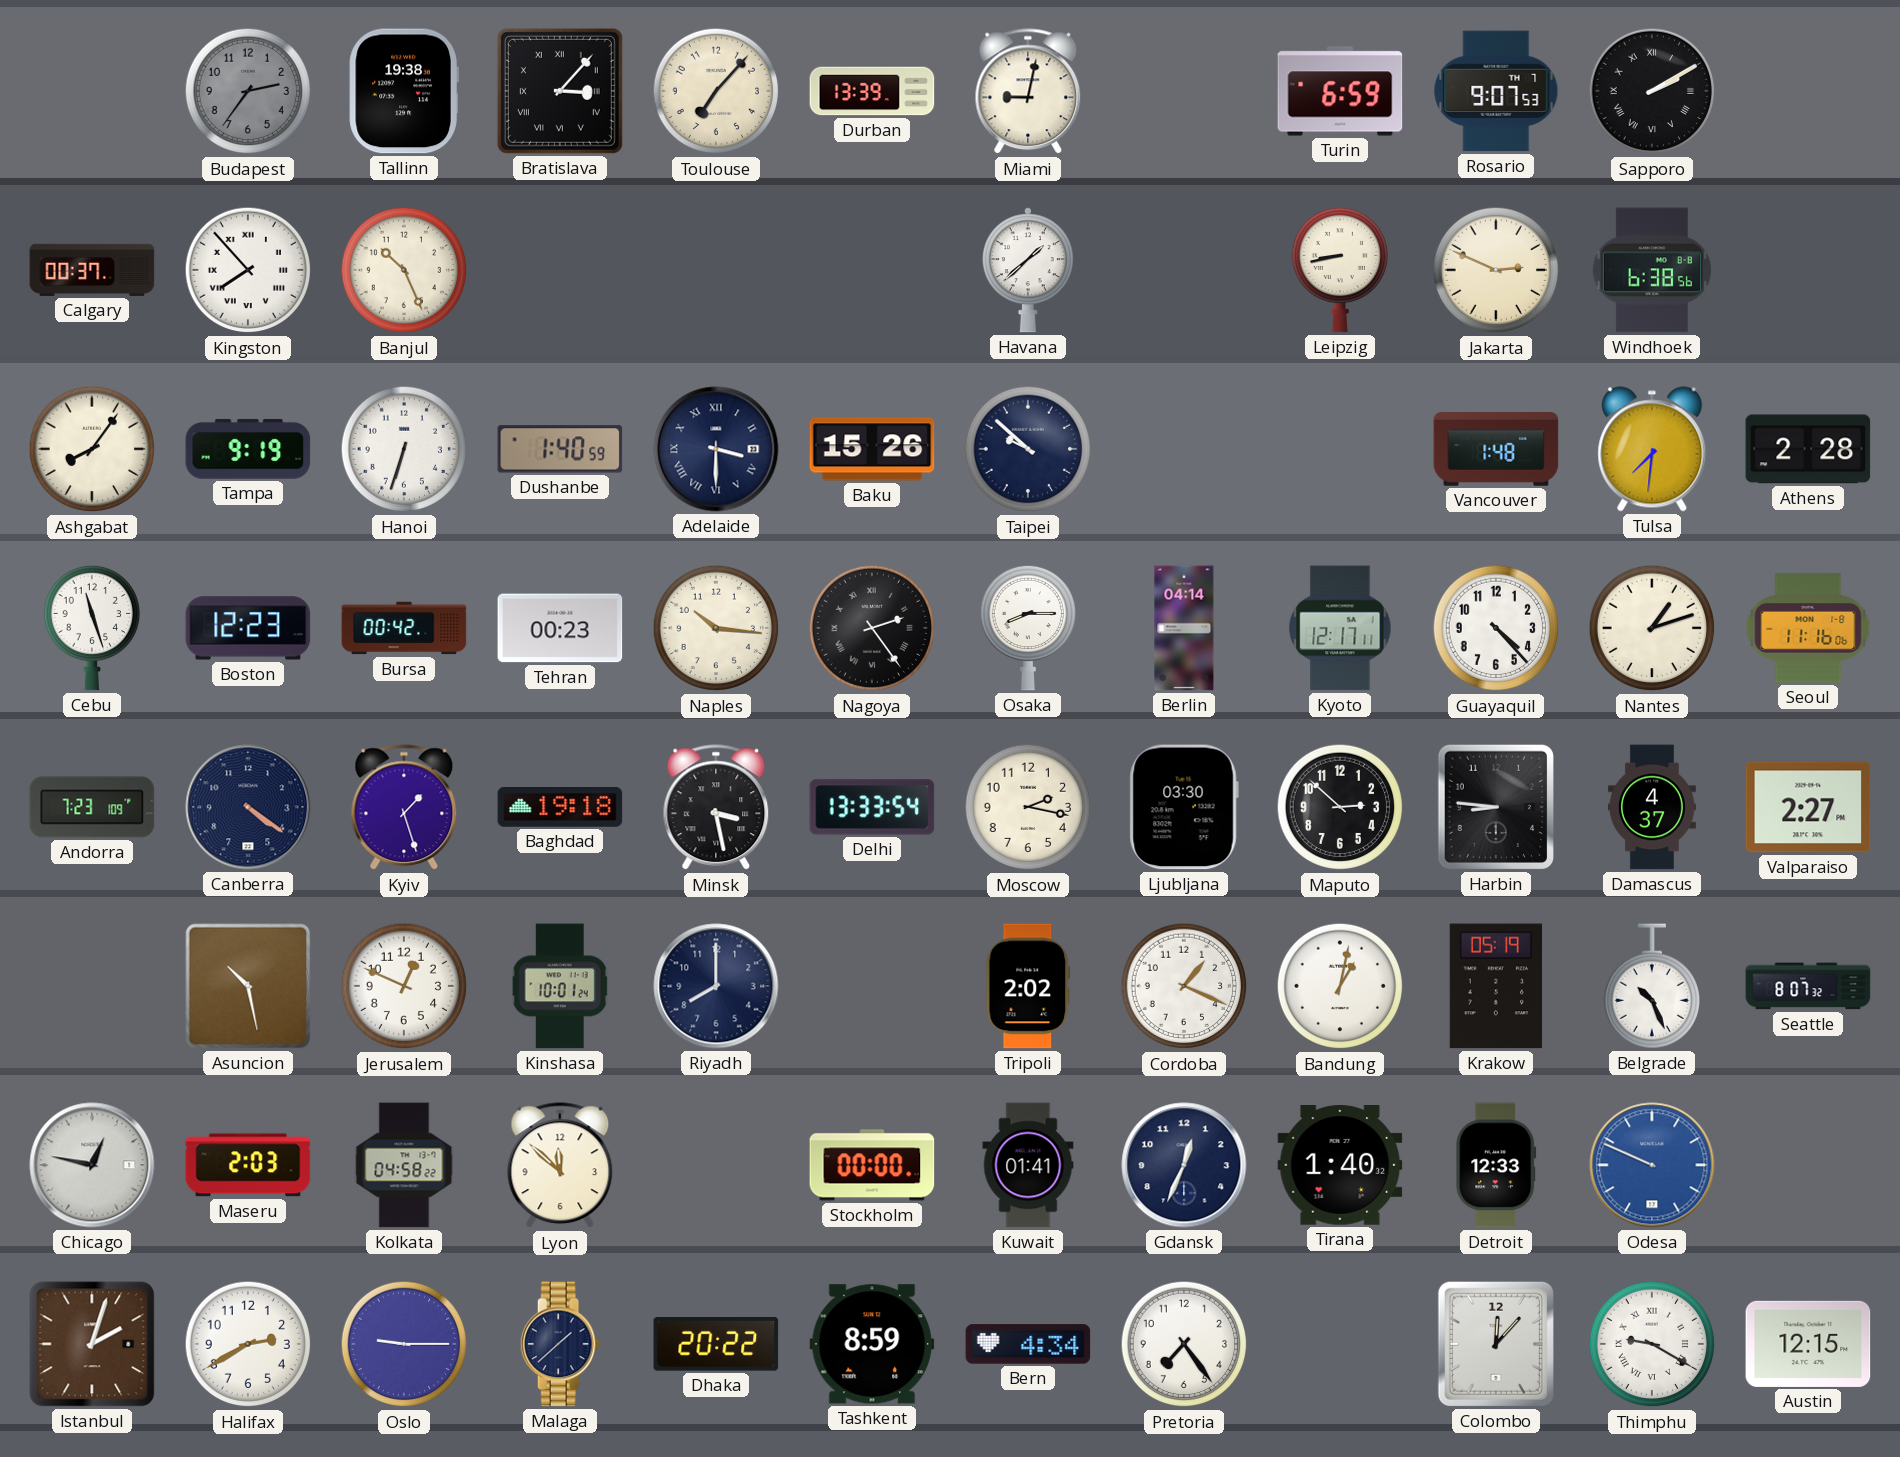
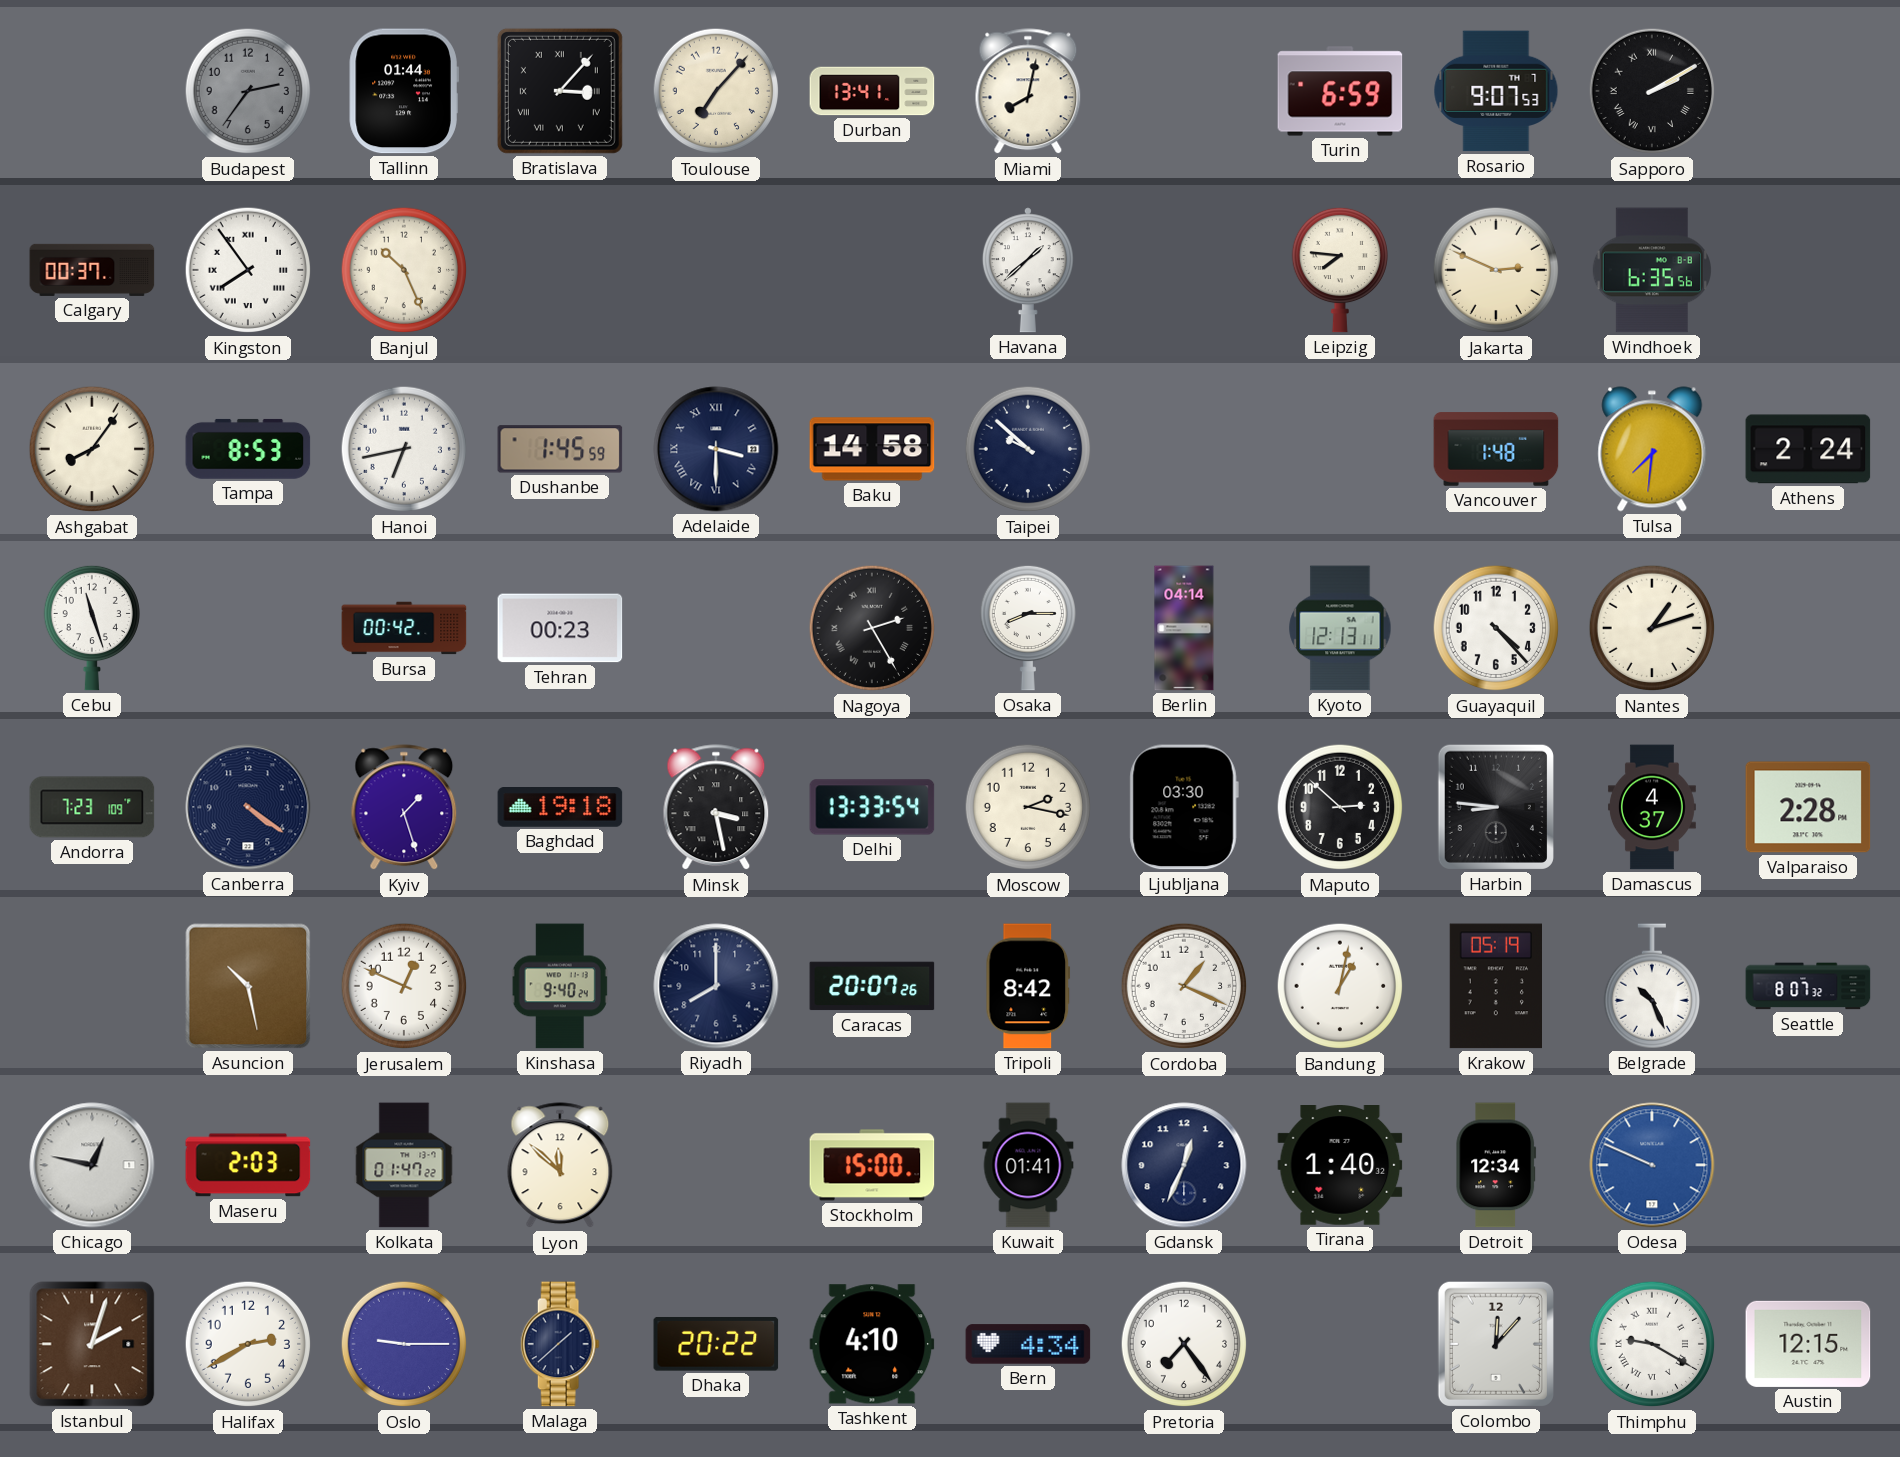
Tallinn: 19:38 -> 01:44 (404, 91)
Durban: 13:39 -> 13:41 (872, 91)
Miami: 9:02 -> 8:02 (1028, 92)
Kingston: 7:53 -> 7:54 (248, 270)
Leipzig: 8:43 -> 7:46 (1339, 270)
Windhoek: 6:38 -> 6:35 (1652, 270)
Tampa: 9:19 -> 8:53 (248, 449)
Hanoi: 6:33 -> 6:43 (404, 449)
Dushanbe: 1:40 -> 1:45 (560, 449)
Baku: 15:26 -> 14:58 (872, 449)
Athens: 2:28 -> 2:24 (1808, 449)
Boston: 12:23 -> none (248, 628)
Naples: 10:16 -> none (716, 628)
Nagoya: 2:24 -> 2:25 (872, 628)
Kyoto: 12:17 -> 12:13 (1340, 628)
Seoul: 11:16 -> none (1808, 628)
Valparaiso: 2:27 -> 2:28 (1808, 807)
Kinshasa: 10:01 -> 9:40 (560, 986)
Caracas: none -> 20:07 (872, 986)
Tripoli: 2:02 -> 8:42 (1028, 986)
Kolkata: 04:58 -> 01:47 (404, 1165)
Stockholm: 00:00 -> 15:00 (872, 1165)
Detroit: 12:33 -> 12:34 (1496, 1165)
Tashkent: 8:59 -> 4:10 (872, 1344)
